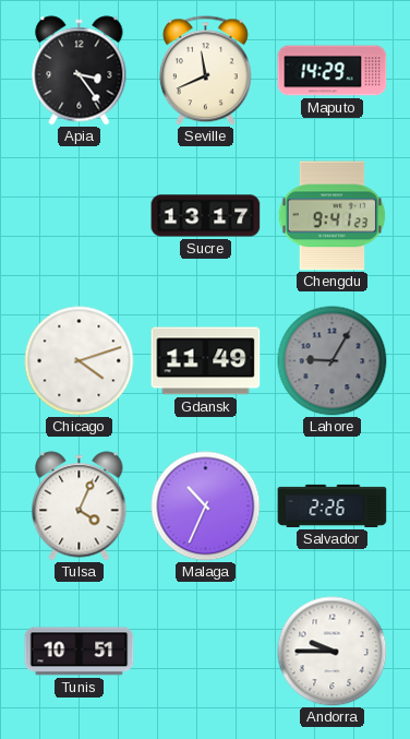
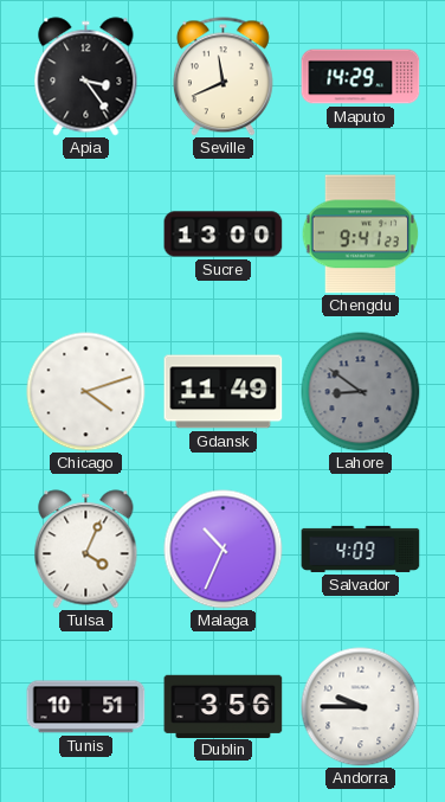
Sucre: 13:17 -> 13:00 (224, 235)
Lahore: 9:05 -> 8:51 (361, 392)
Salvador: 2:26 -> 4:09 (361, 548)
Dublin: none -> 3:56 (224, 706)
